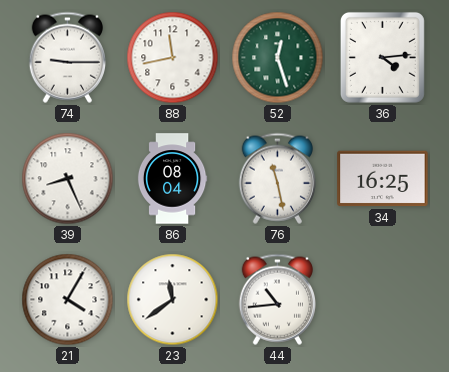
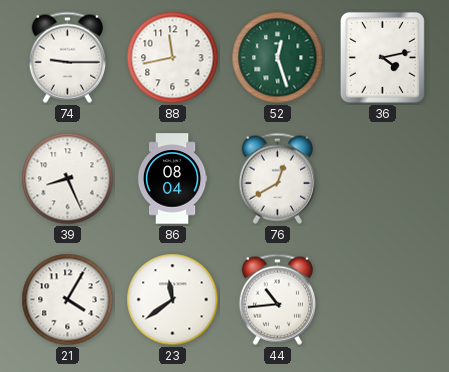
36: 4:14 -> 4:13 (382, 57)
76: 11:28 -> 12:40 (277, 178)
34: 16:25 -> none (383, 179)
